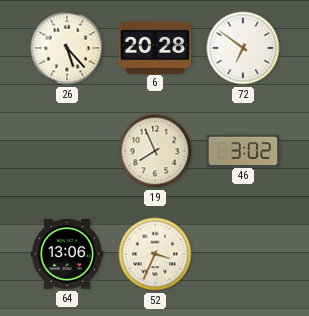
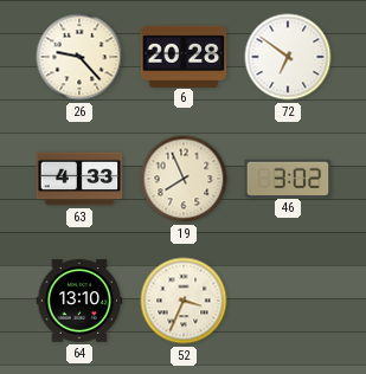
26: 5:23 -> 9:23 (79, 57)
63: none -> 4:33 (79, 179)
64: 13:06 -> 13:10 (79, 301)
